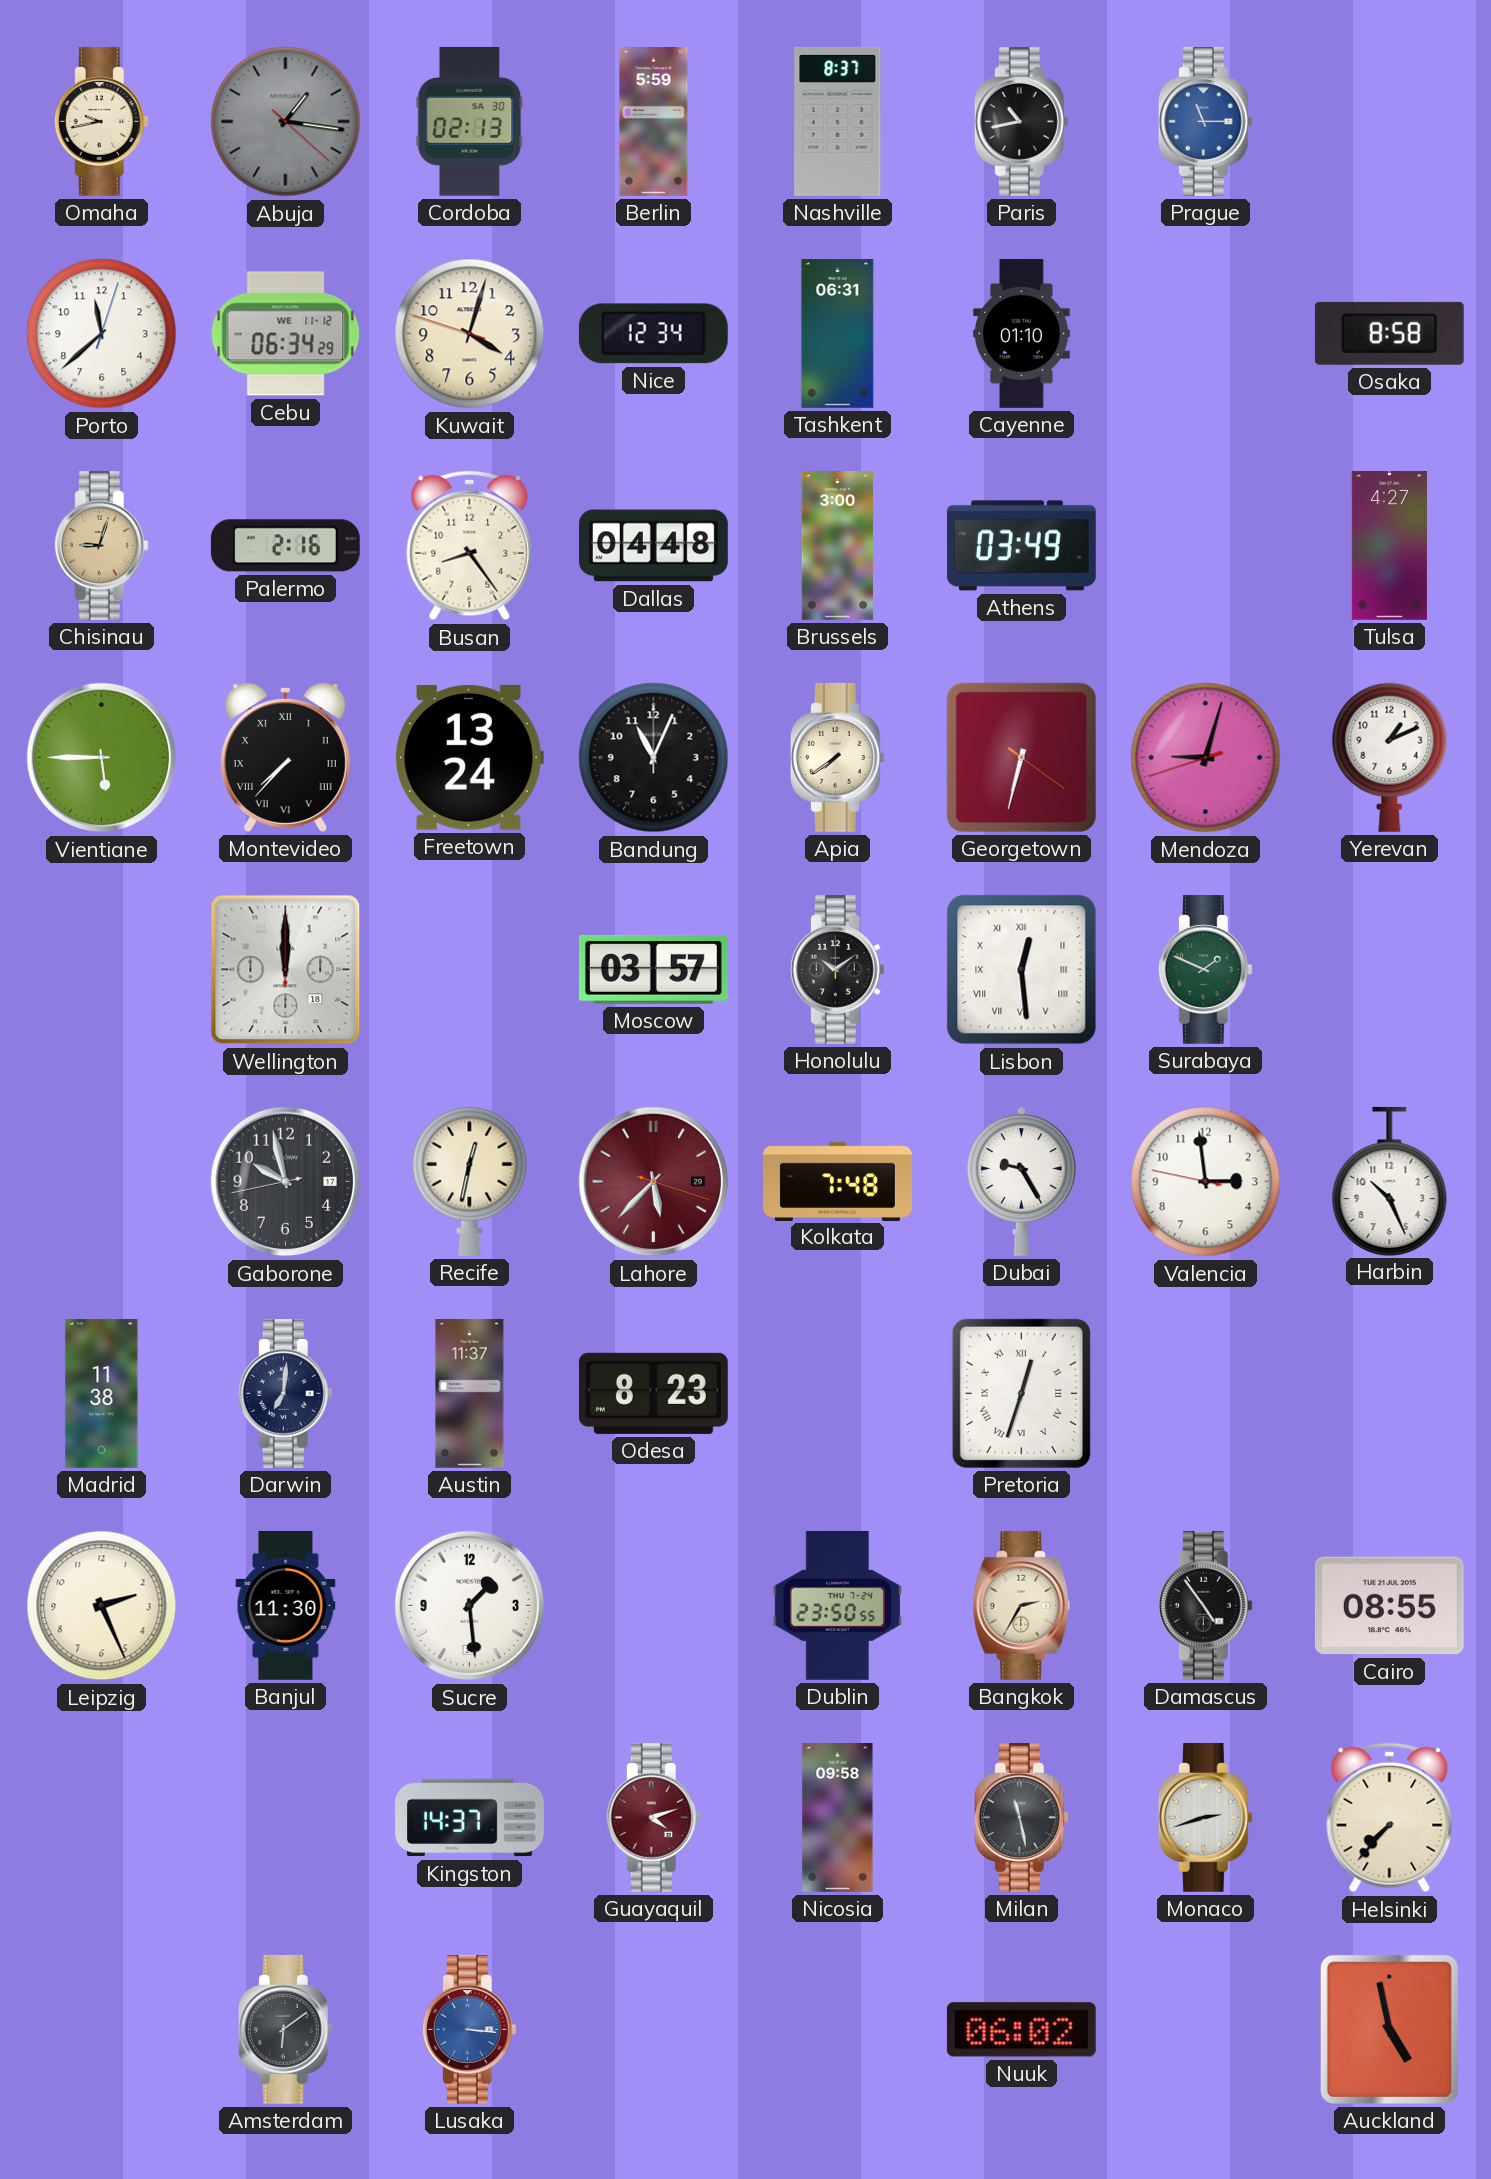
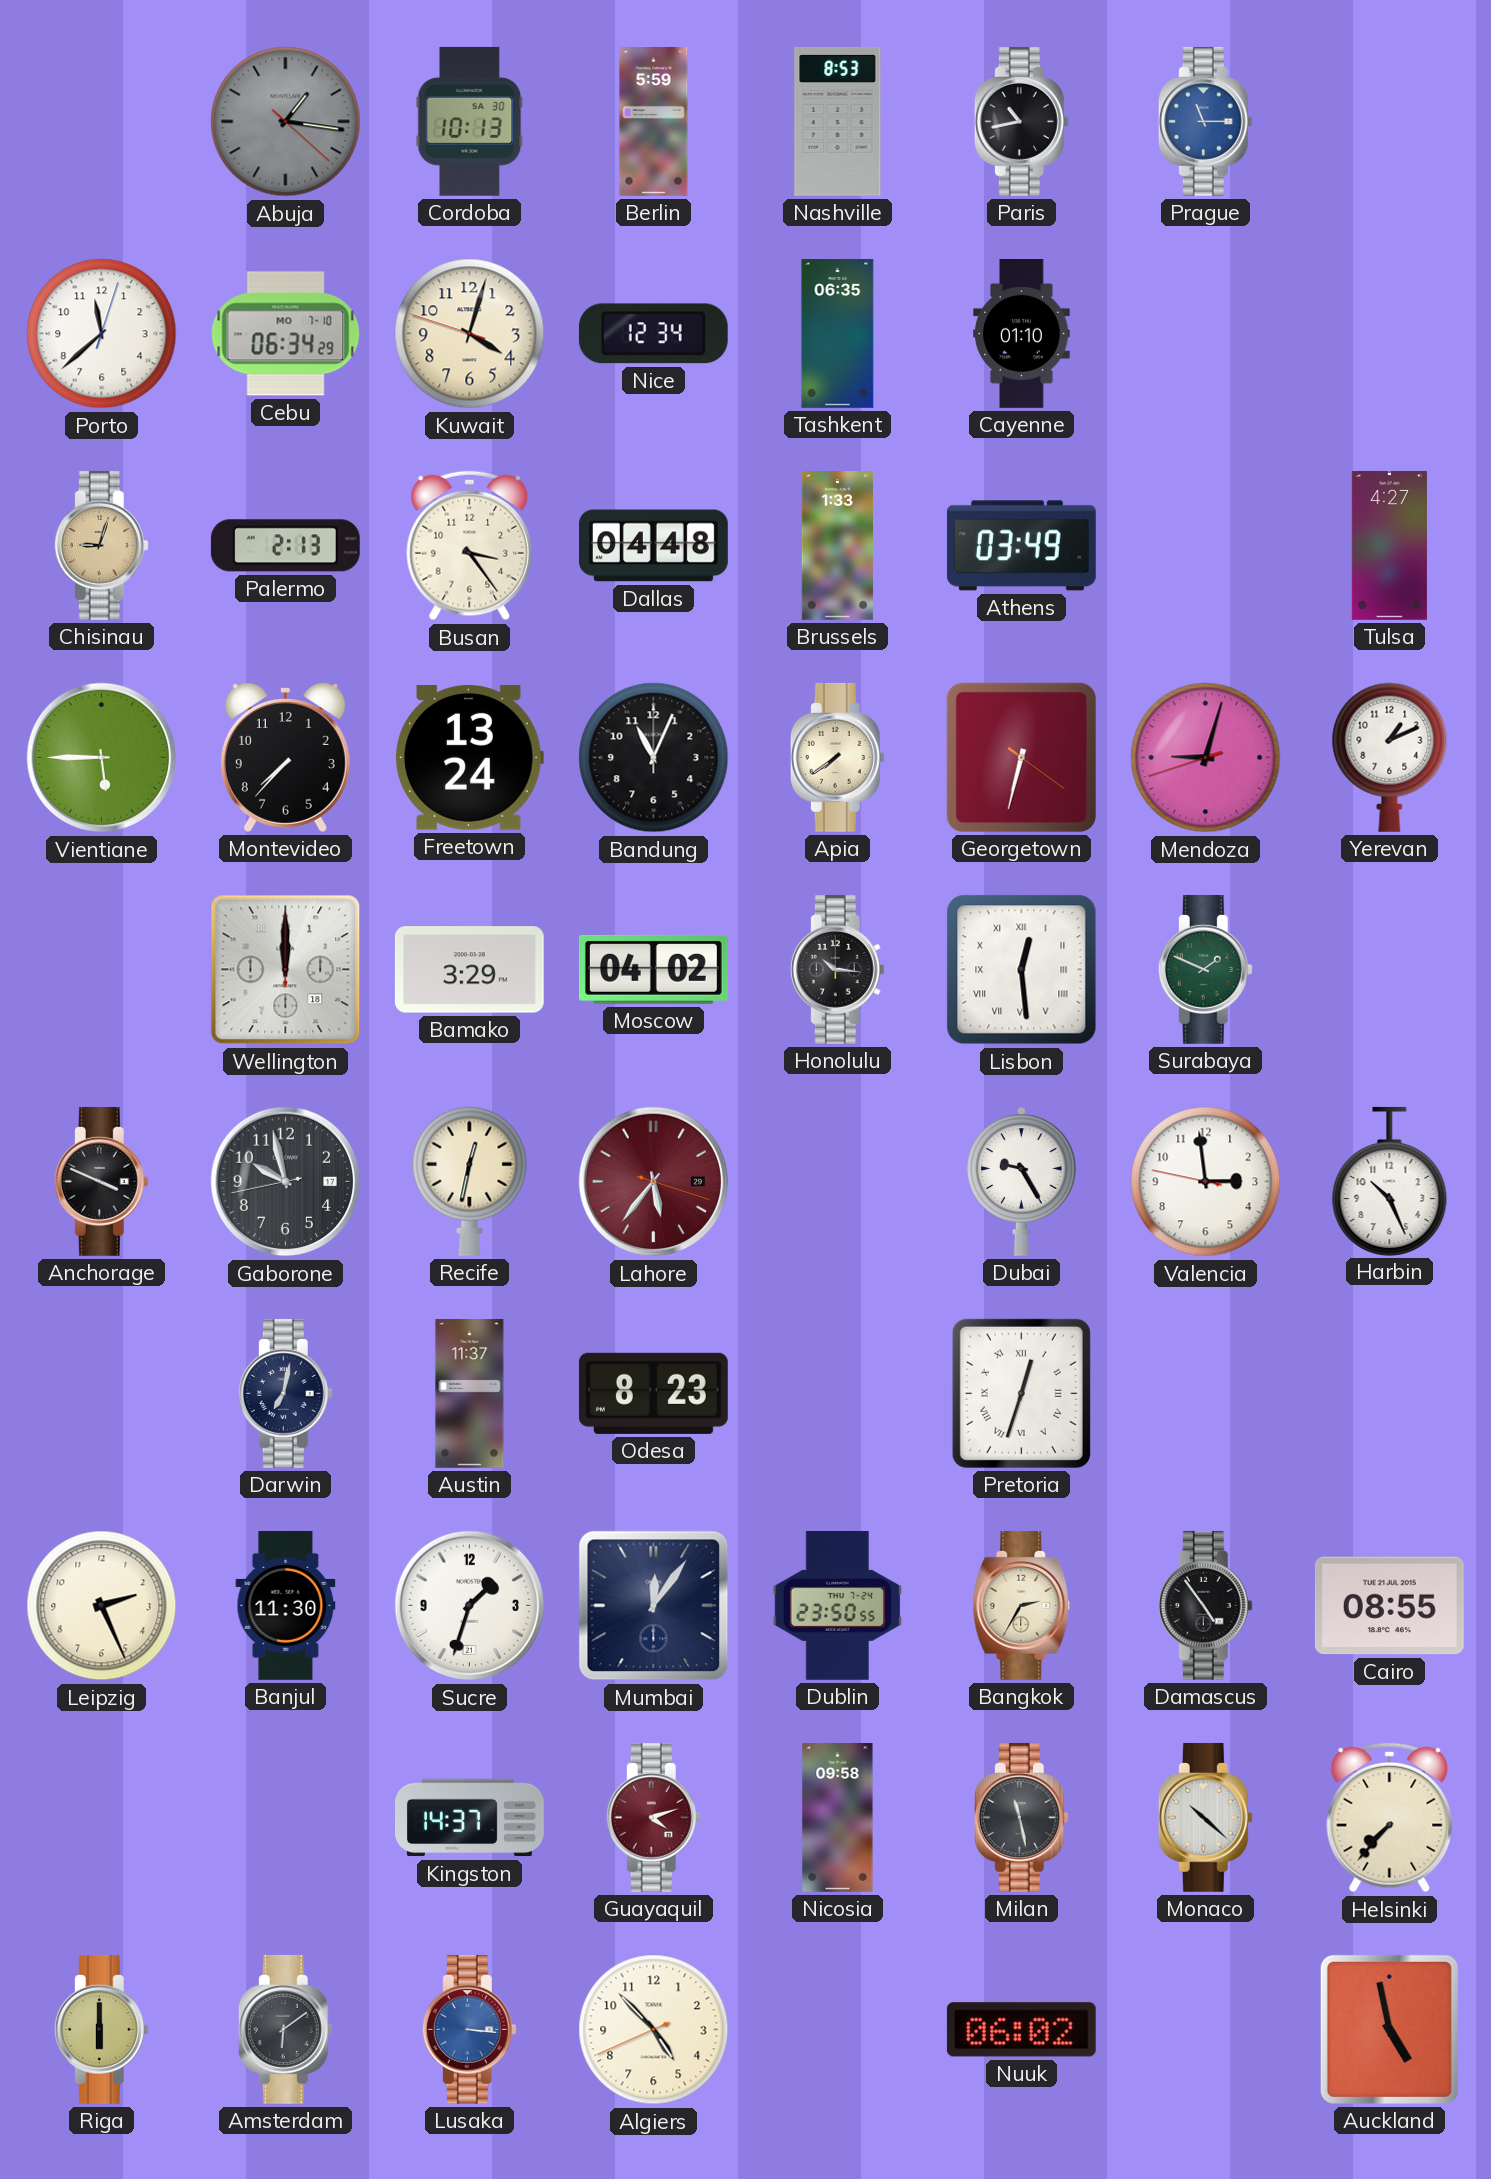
Omaha: 9:43 -> none (101, 121)
Cordoba: 02:13 -> 10:13 (470, 121)
Nashville: 8:37 -> 8:53 (838, 121)
Cebu date: WE 11-12 -> MO 7-10 (286, 334)
Tashkent: 06:31 -> 06:35 (838, 334)
Osaka: 8:58 -> none (1389, 333)
Palermo: 2:16 -> 2:13 (285, 546)
Busan: 8:24 -> 3:24 (470, 546)
Brussels: 3:00 -> 1:33 (837, 546)
Montevideo numerals: Roman -> Arabic (285, 757)
Bamako: none -> 3:29 (469, 970)
Moscow: 03:57 -> 04:02 (653, 969)
Honolulu: 10:09 -> 10:16 (837, 969)
Anchorage: none -> 3:49 (101, 1181)
Lahore: 5:37 -> 5:36 (654, 1182)
Kolkata: 7:48 -> none (838, 1181)
Madrid: 11:38 -> none (102, 1394)
Darwin: 7:01 -> 7:02 (285, 1393)
Sucre: 1:29 -> 1:33 (470, 1606)
Mumbai: none -> 12:06 (654, 1606)
Monaco: 2:42 -> 10:22 (1205, 1817)
Riga: none -> 6:00 (101, 2029)
Algiers: none -> 4:52 (654, 2030)
